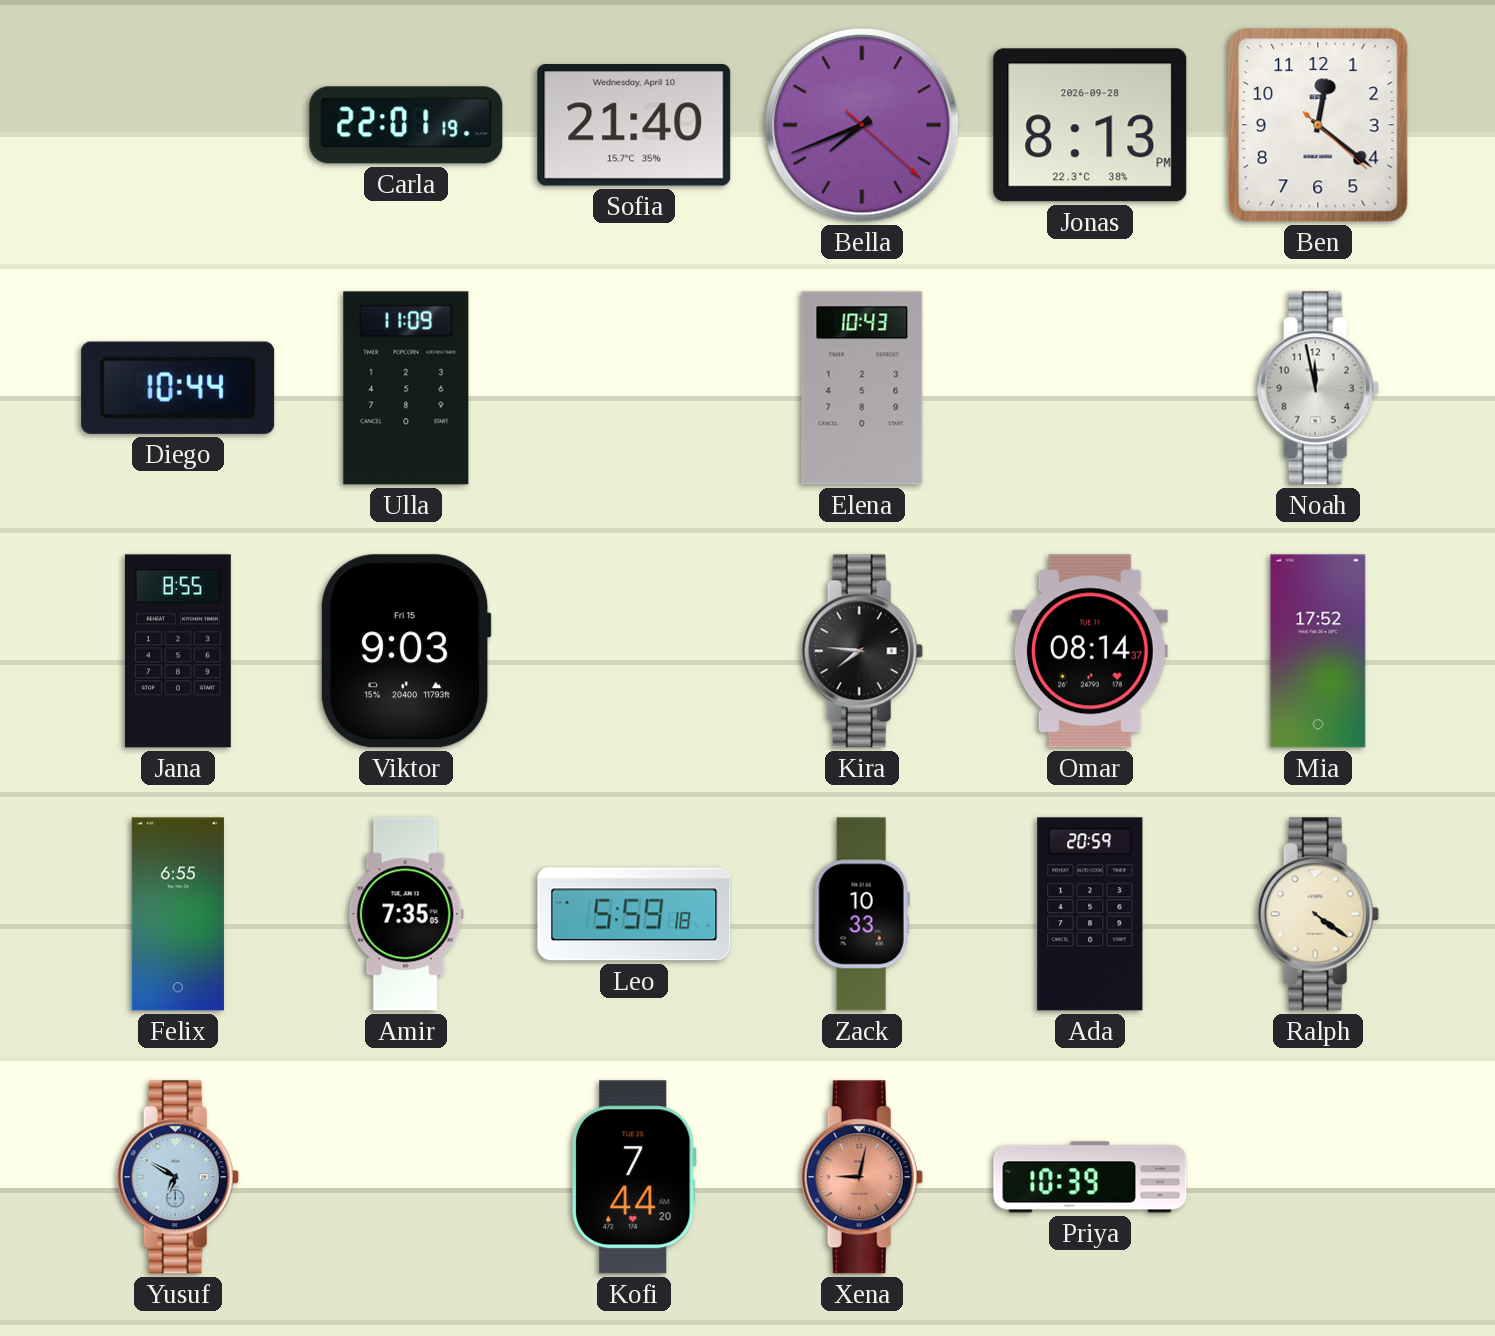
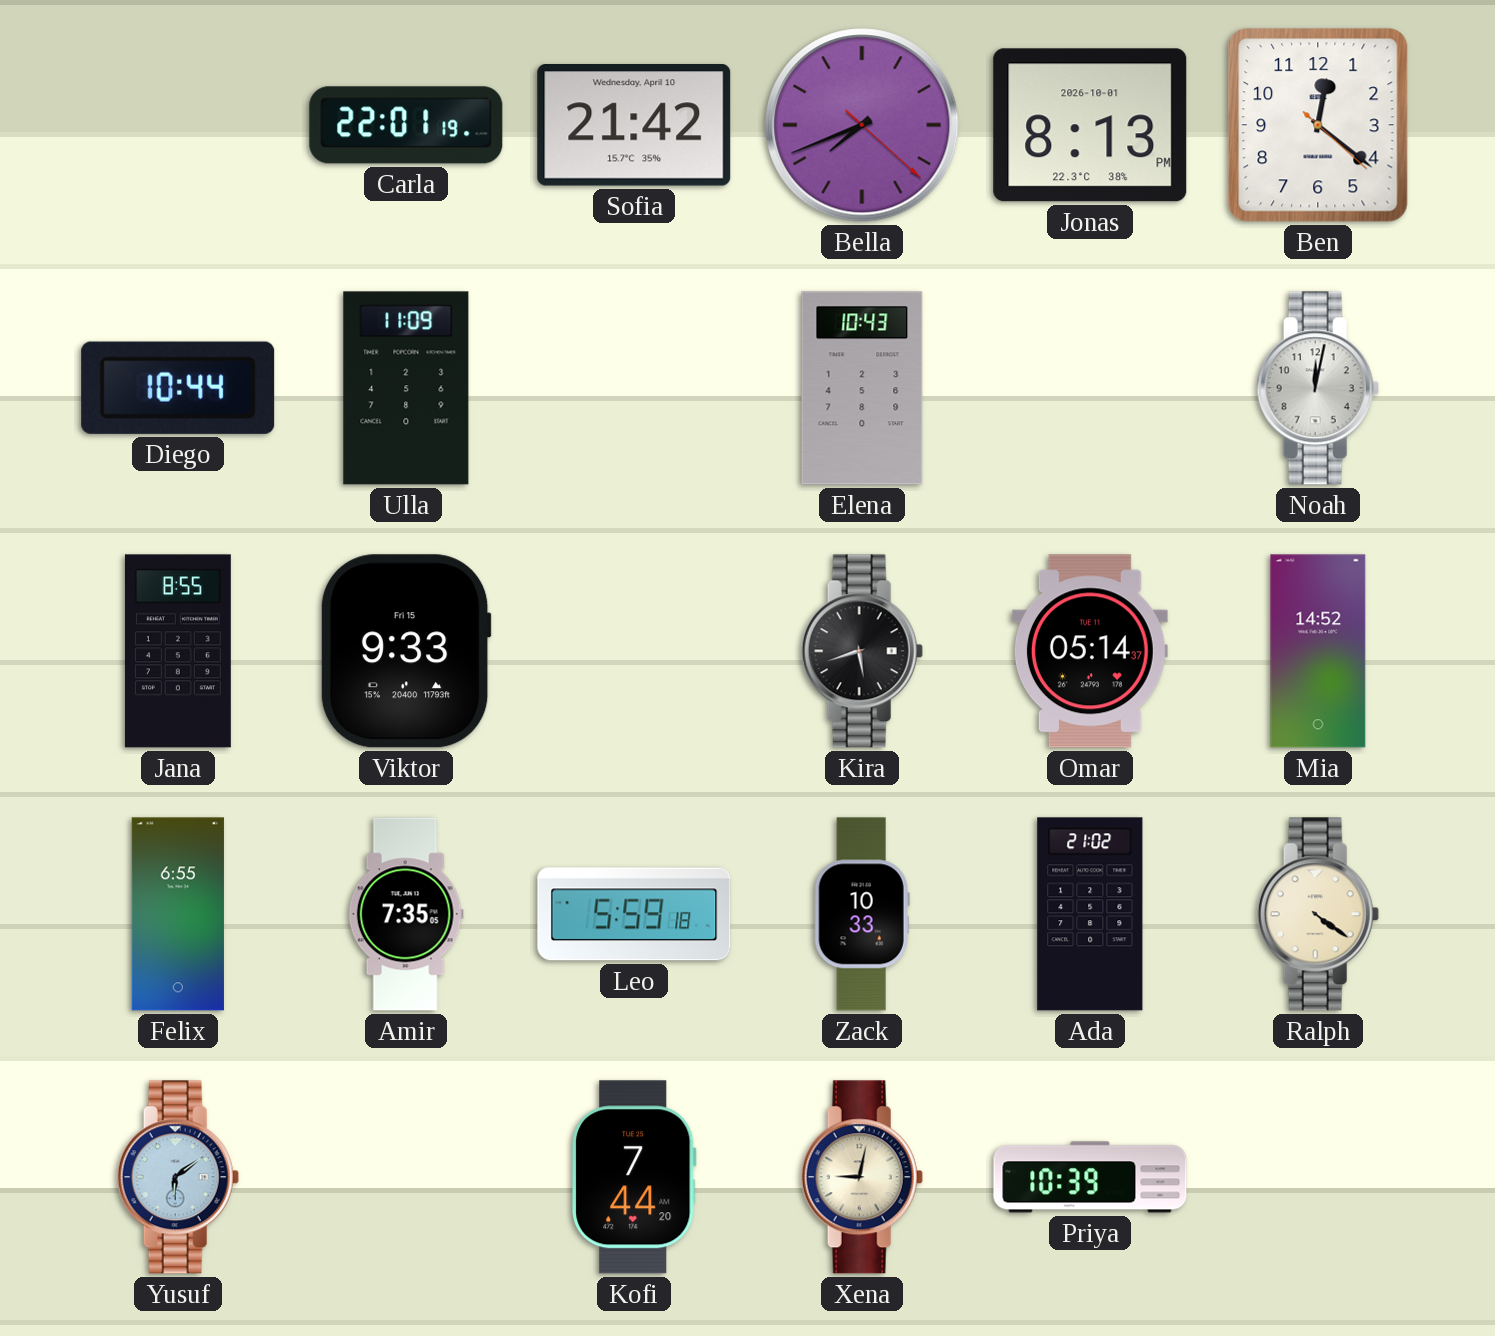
Sofia: 21:40 -> 21:42 (634, 126)
Jonas date: 2026-09-28 -> 2026-10-01 (1090, 125)
Noah: 11:58 -> 12:02 (1318, 388)
Viktor: 9:03 -> 9:33 (406, 651)
Kira: 7:46 -> 5:42 (862, 651)
Omar: 08:14 -> 05:14 (1090, 651)
Mia: 17:52 -> 14:52 (1318, 651)
Ada: 20:59 -> 21:02 (1090, 914)
Yusuf: 6:50 -> 6:09 (178, 1177)
Xena dial: salmon -> cream (862, 1177)
